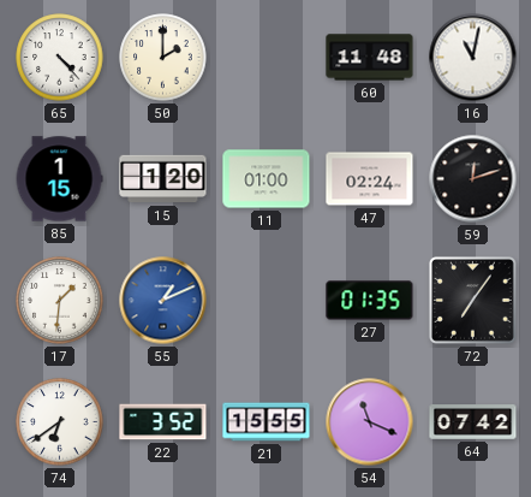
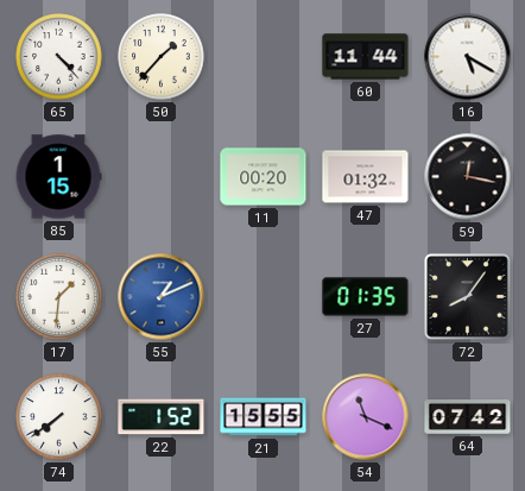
50: 2:00 -> 1:37 (162, 57)
60: 11:48 -> 11:44 (366, 57)
16: 11:02 -> 5:20 (468, 57)
15: 1:20 -> none (163, 179)
11: 01:00 -> 00:20 (264, 177)
47: 02:24 -> 01:32 (366, 177)
59: 12:12 -> 12:17 (468, 177)
72: 7:06 -> 8:06 (467, 296)
74: 6:39 -> 7:39 (59, 417)
22: 3:52 -> 1:52 (162, 417)
